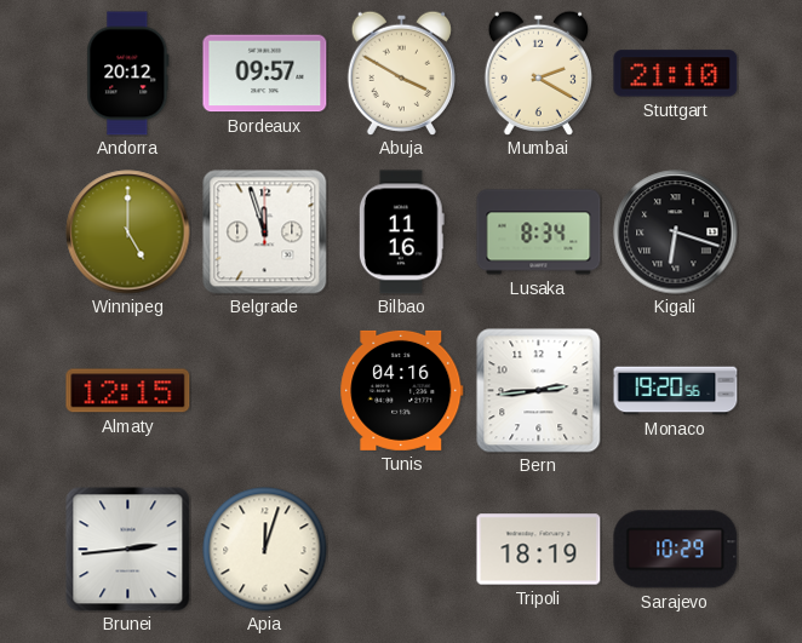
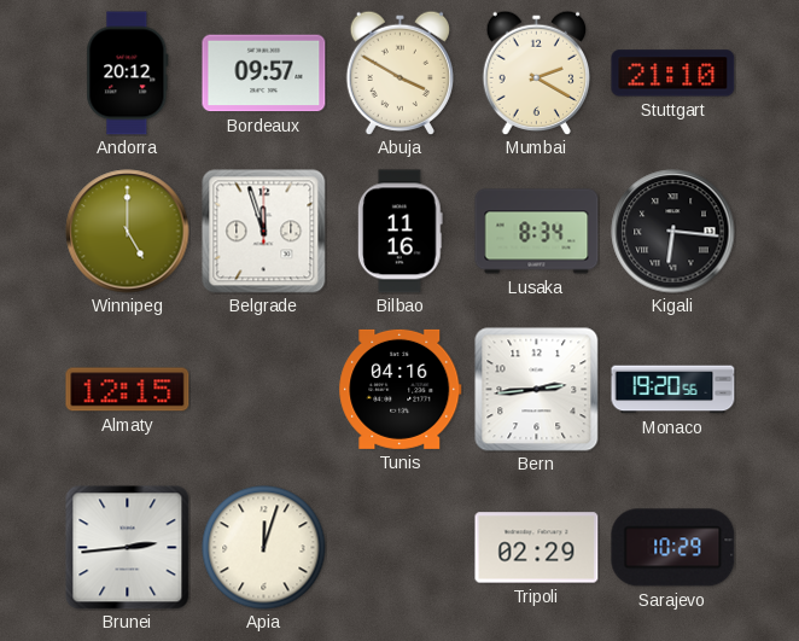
Kigali: 6:18 -> 6:16 (673, 232)
Tripoli: 18:19 -> 02:29 (537, 548)
